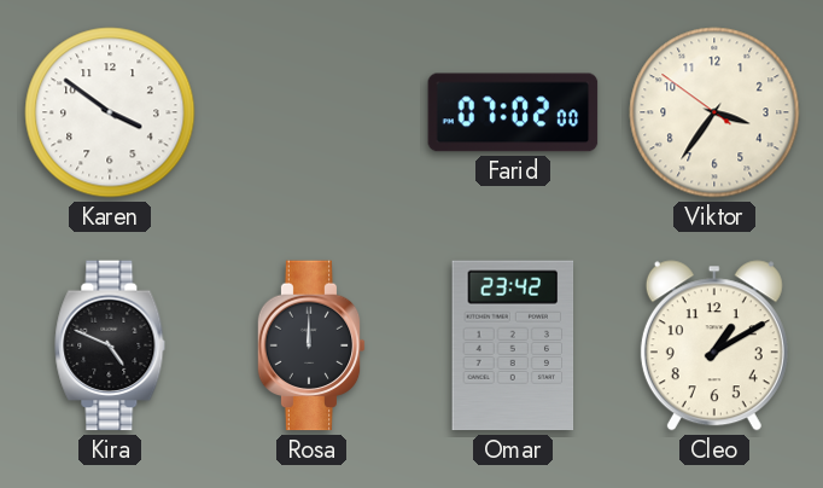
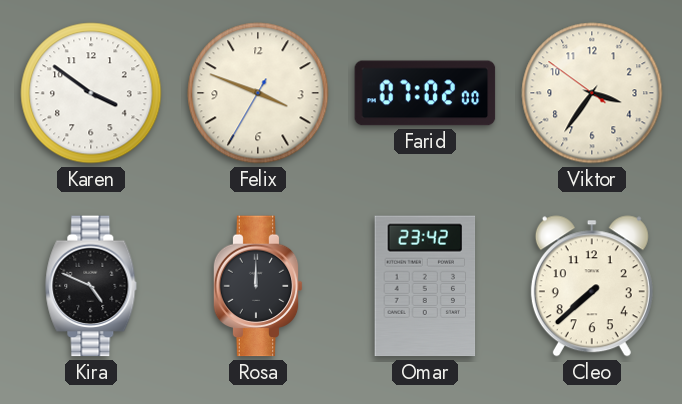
Felix: none -> 3:48 (258, 93)
Cleo: 1:10 -> 7:38 (592, 286)
